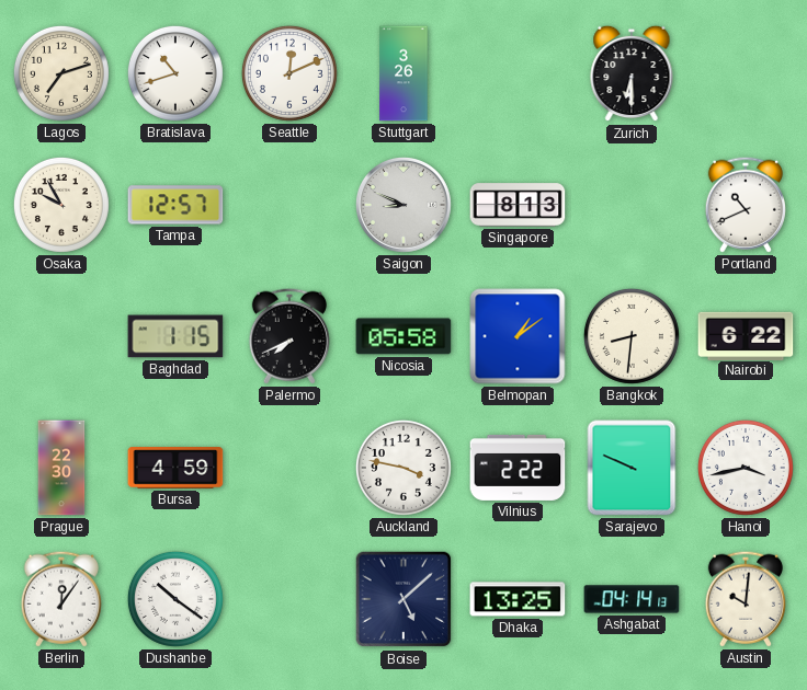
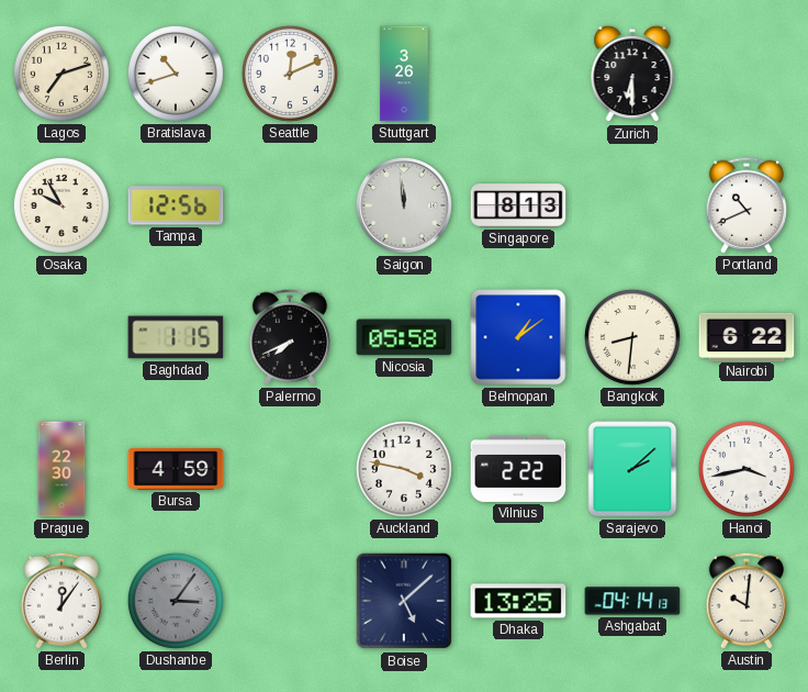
Tampa: 12:57 -> 12:56 (176, 205)
Saigon: 8:49 -> 11:59 (404, 205)
Sarajevo: 9:49 -> 2:08 (632, 469)
Dushanbe: 10:21 -> 3:06 (176, 601)
Dushanbe dial: white -> grey (176, 601)
